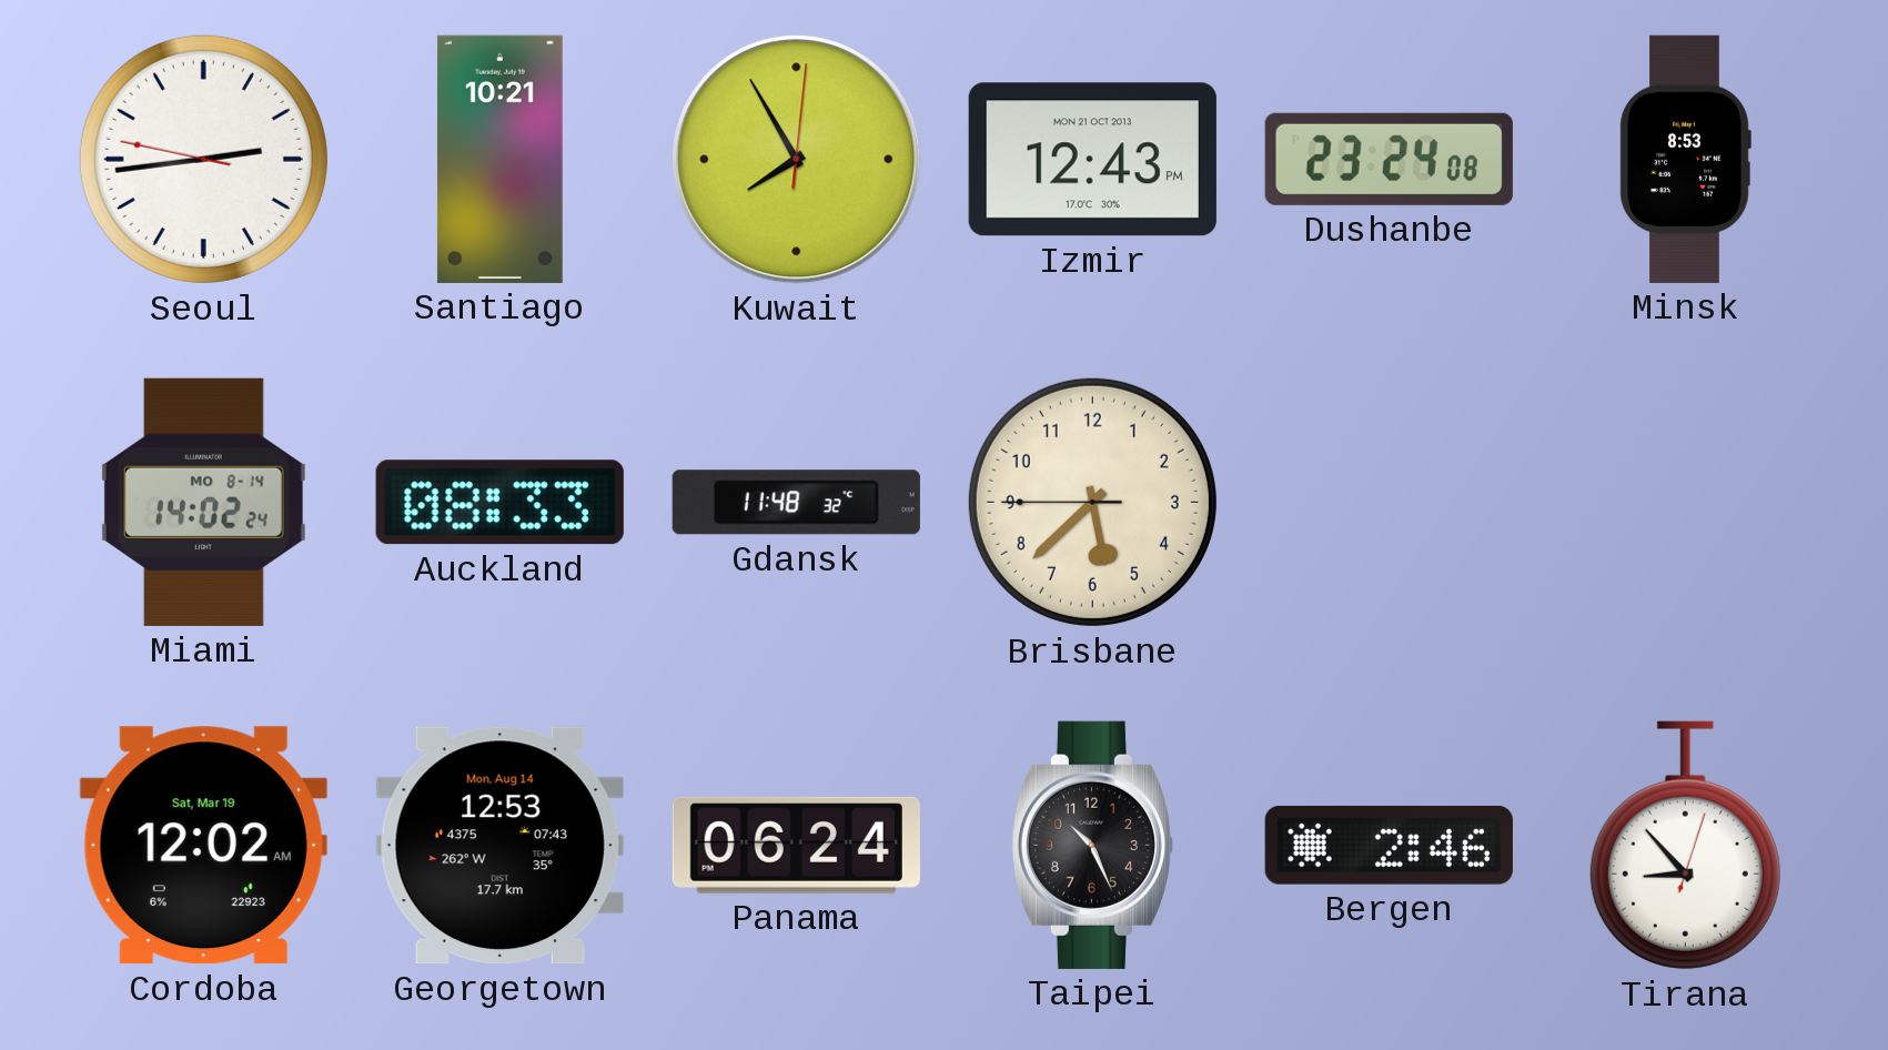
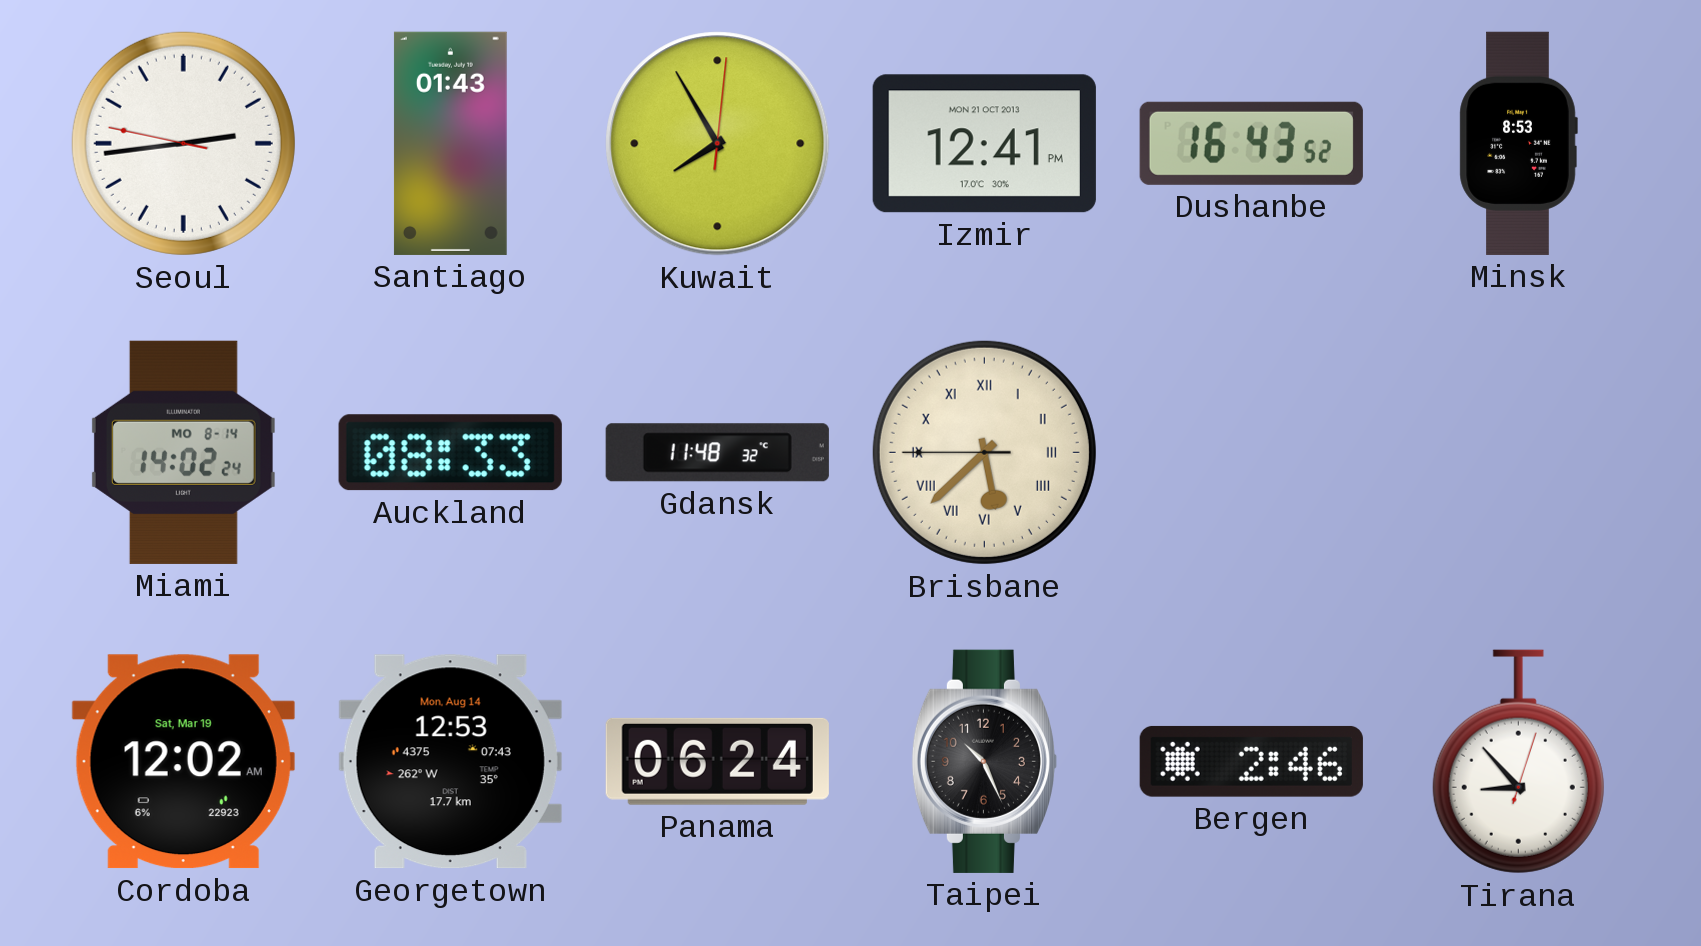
Santiago: 10:21 -> 01:43 (450, 143)
Izmir: 12:43 -> 12:41 (984, 144)
Dushanbe: 23:24 -> 16:43 (1251, 143)
Brisbane numerals: Arabic -> Roman (984, 452)
